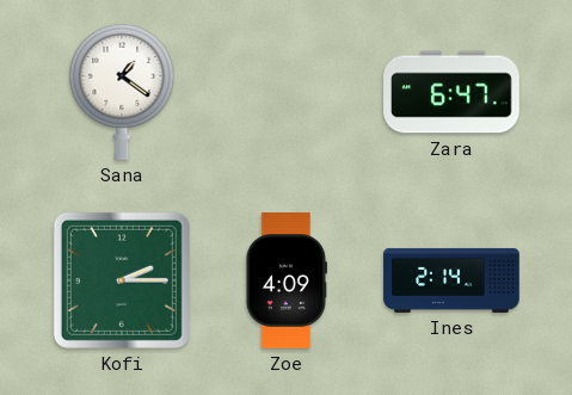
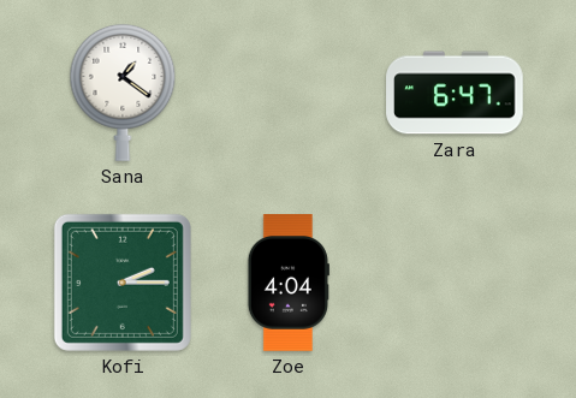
Zoe: 4:09 -> 4:04 (289, 283)
Ines: 2:14 -> none (451, 280)
